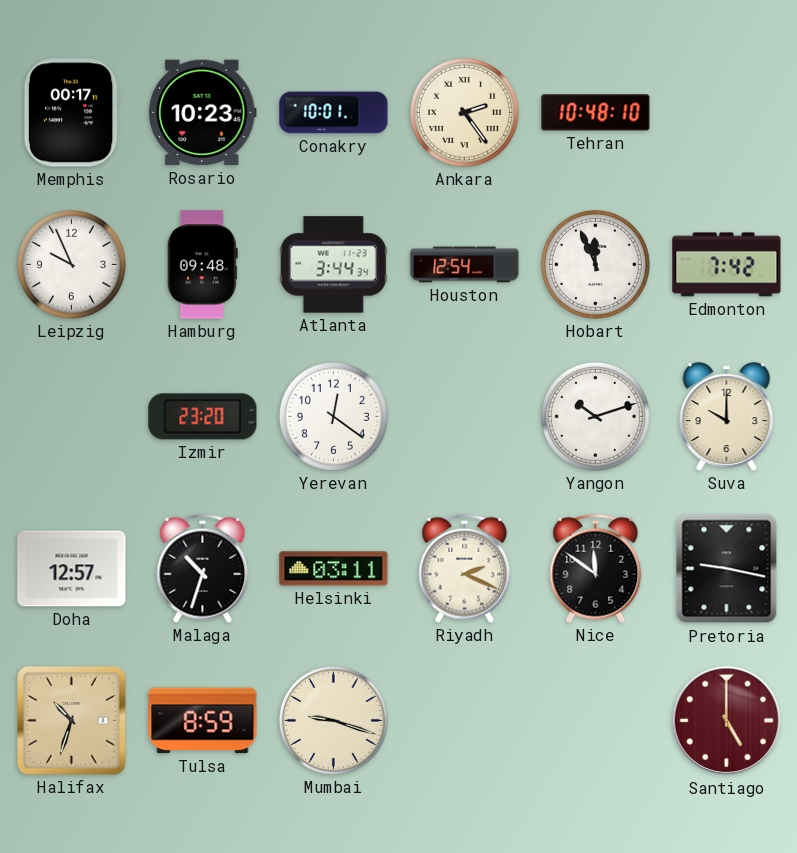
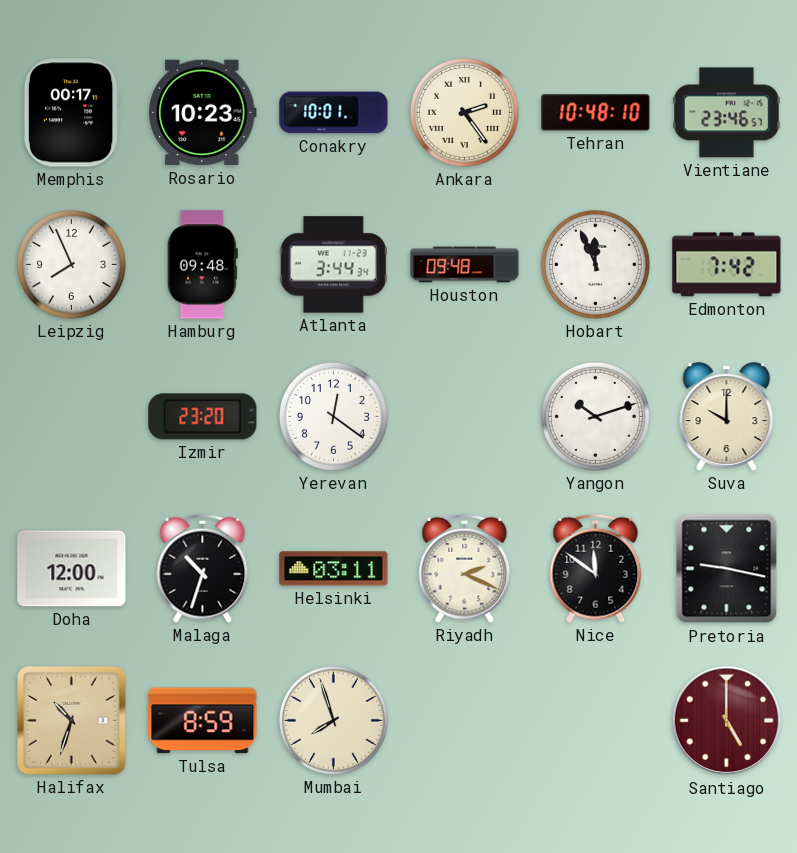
Vientiane: none -> 23:46 (727, 113)
Leipzig: 9:56 -> 7:56 (71, 264)
Houston: 12:54 -> 09:48 (465, 265)
Doha: 12:57 -> 12:00 (72, 569)
Mumbai: 9:18 -> 7:57 (333, 720)
